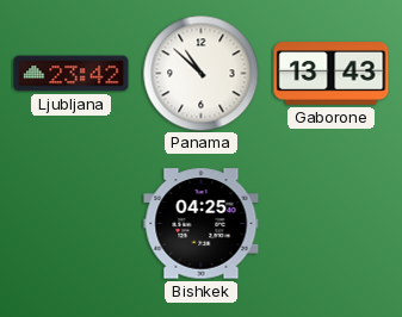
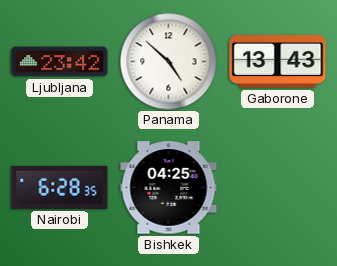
Panama: 10:52 -> 4:52 (168, 61)
Nairobi: none -> 6:28 (60, 187)
